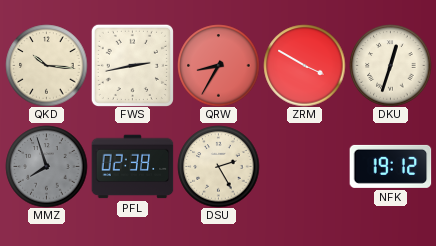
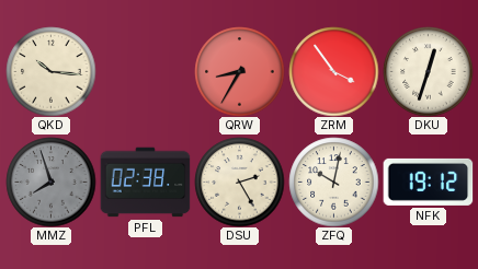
FWS: 2:43 -> none (132, 65)
ZRM: 3:50 -> 3:54 (333, 71)
ZFQ: none -> 10:02 (333, 182)
